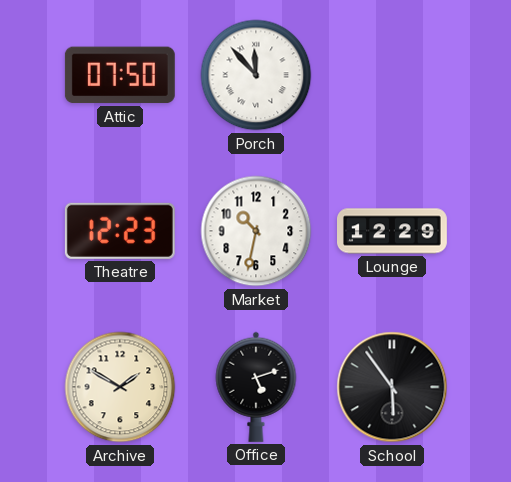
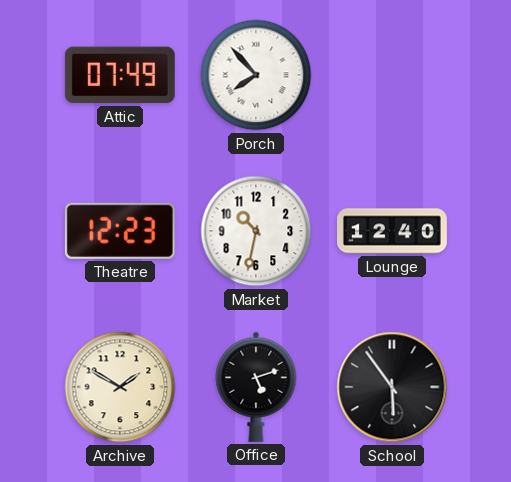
Attic: 07:50 -> 07:49 (120, 75)
Porch: 11:53 -> 7:53 (256, 75)
Lounge: 12:29 -> 12:40 (393, 231)
